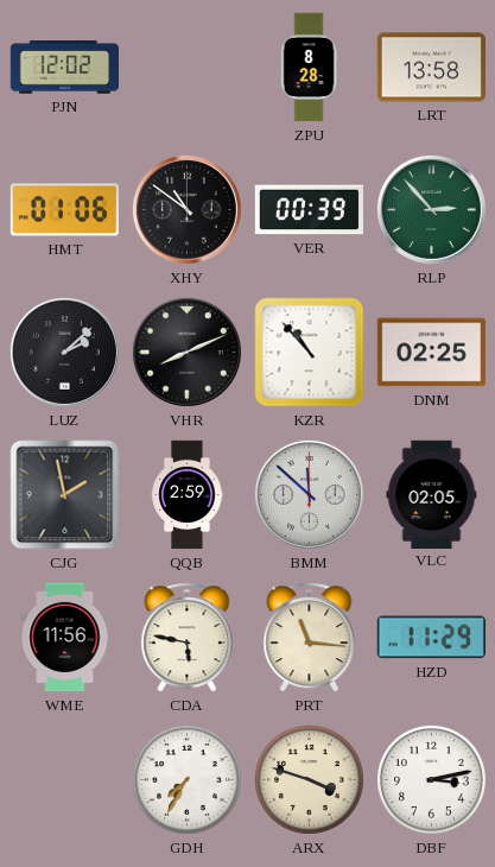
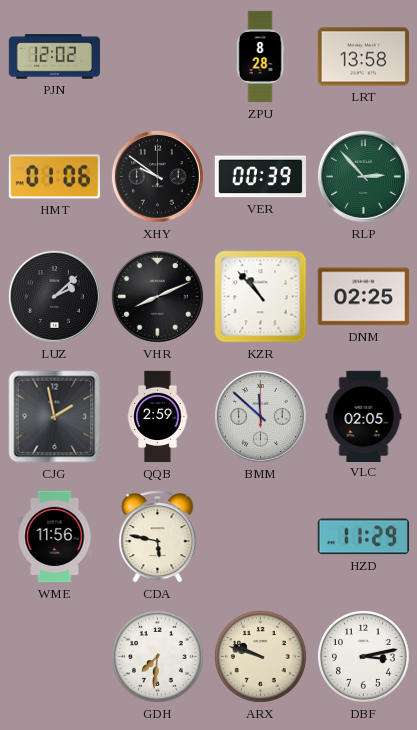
XHY: 10:51 -> 9:51 (157, 176)
PRT: 11:16 -> none (310, 638)
GDH: 7:35 -> 7:31 (157, 656)
ARX: 3:48 -> 9:48 (260, 656)
